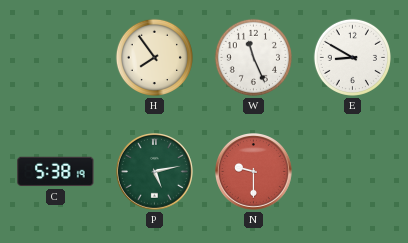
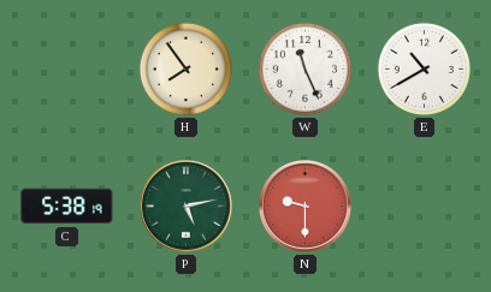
E: 8:50 -> 10:40 (424, 68)
